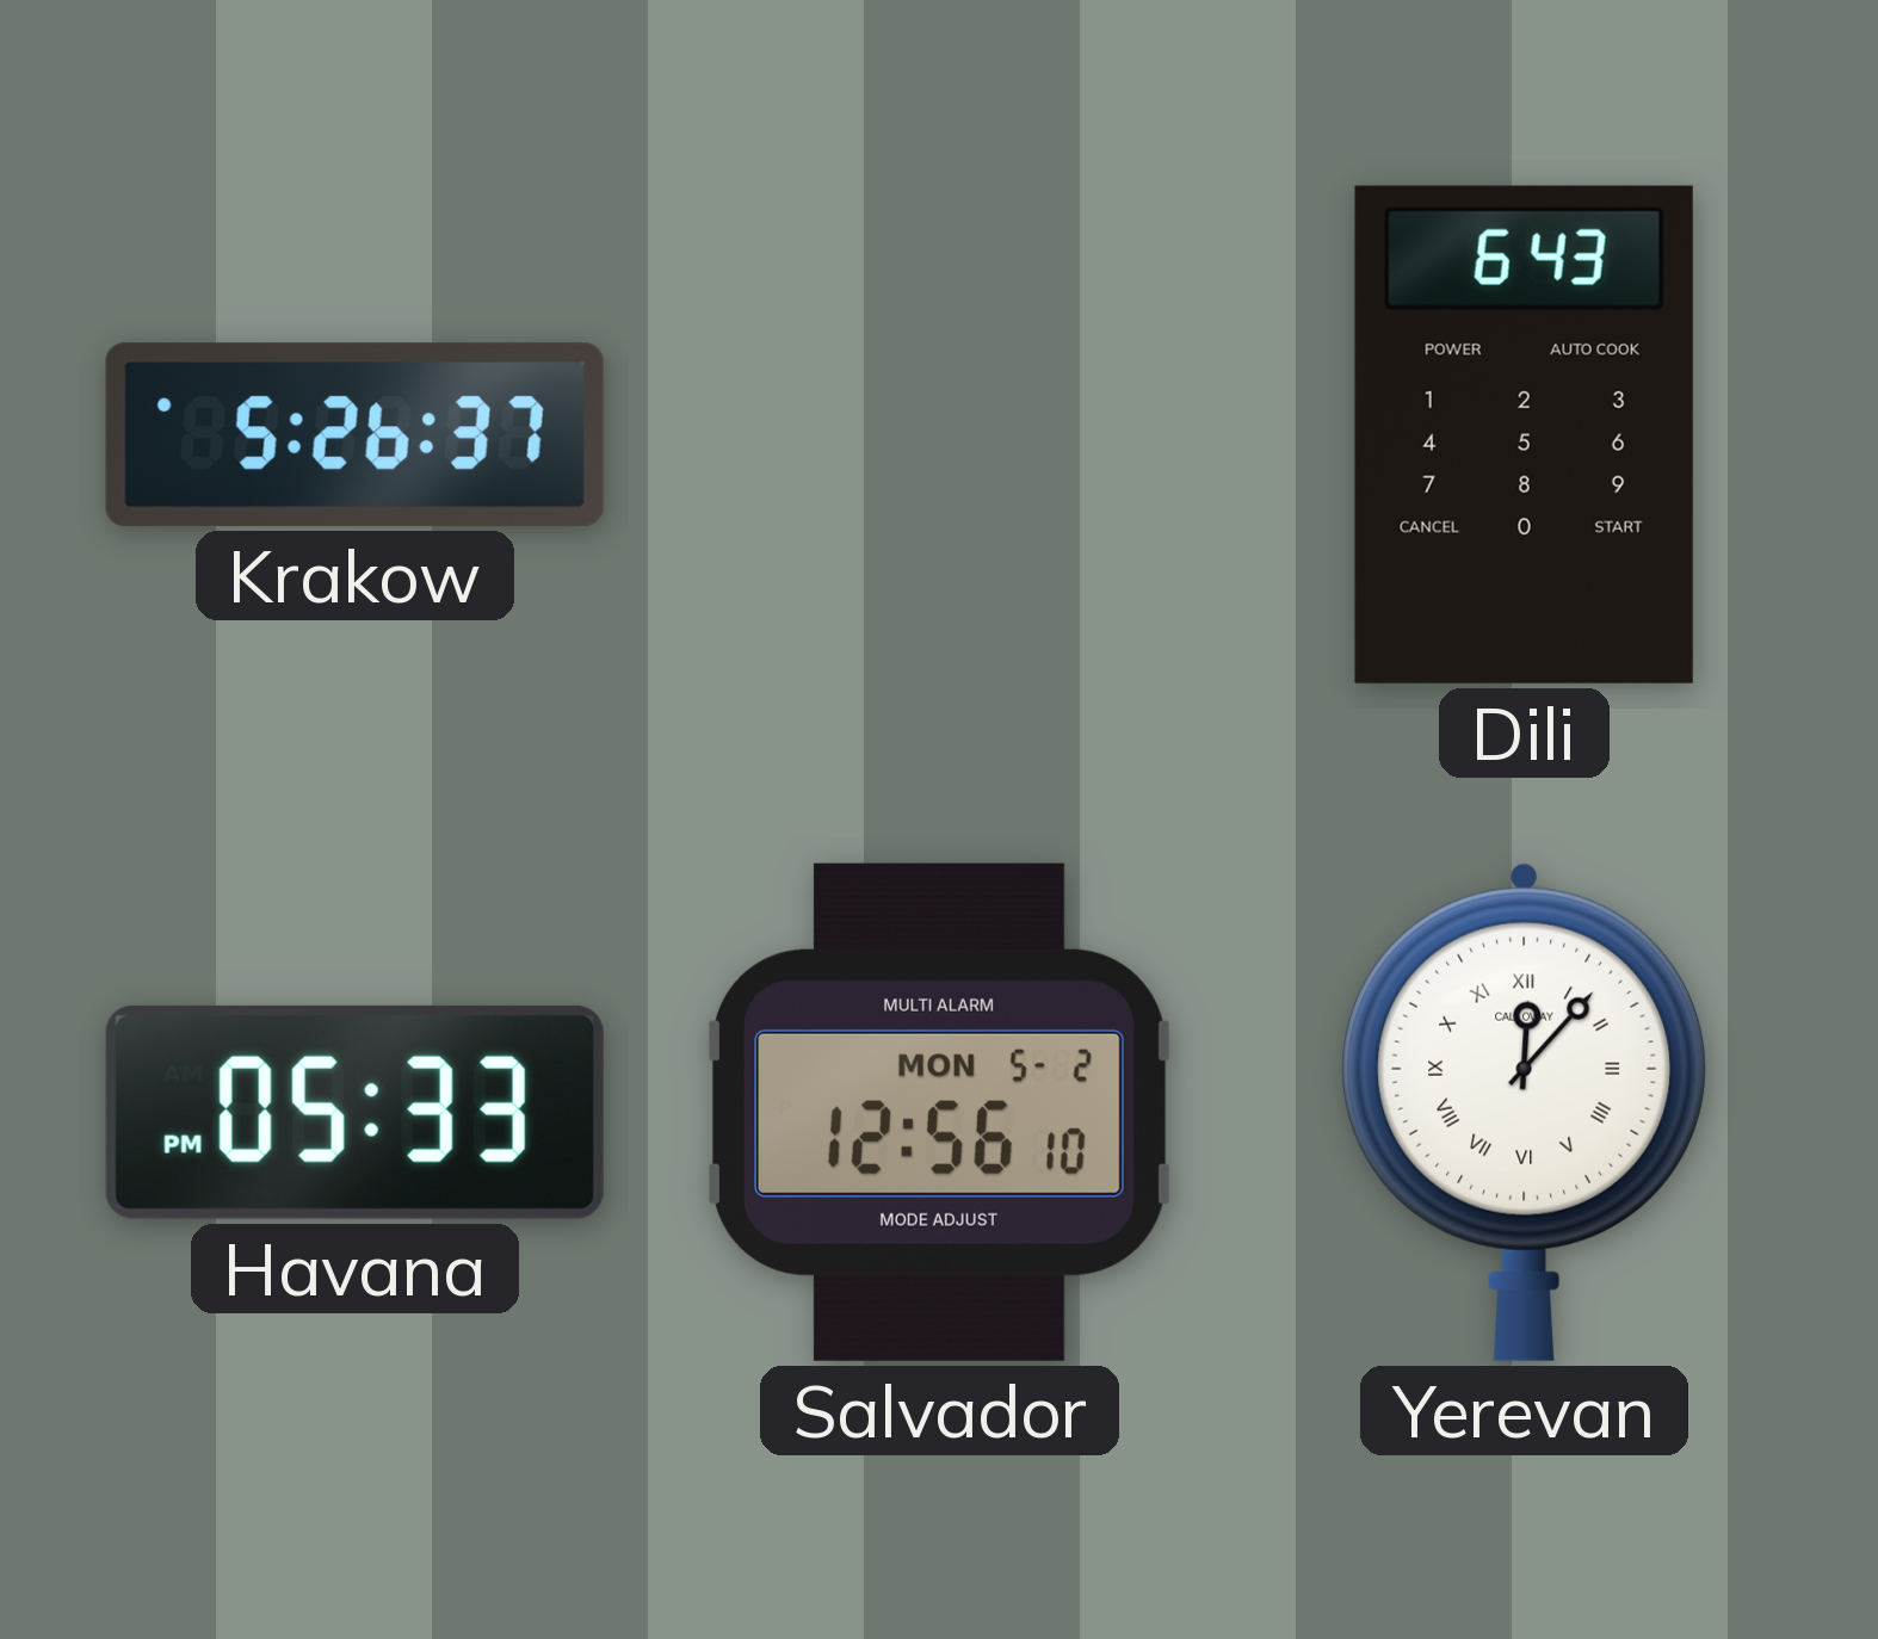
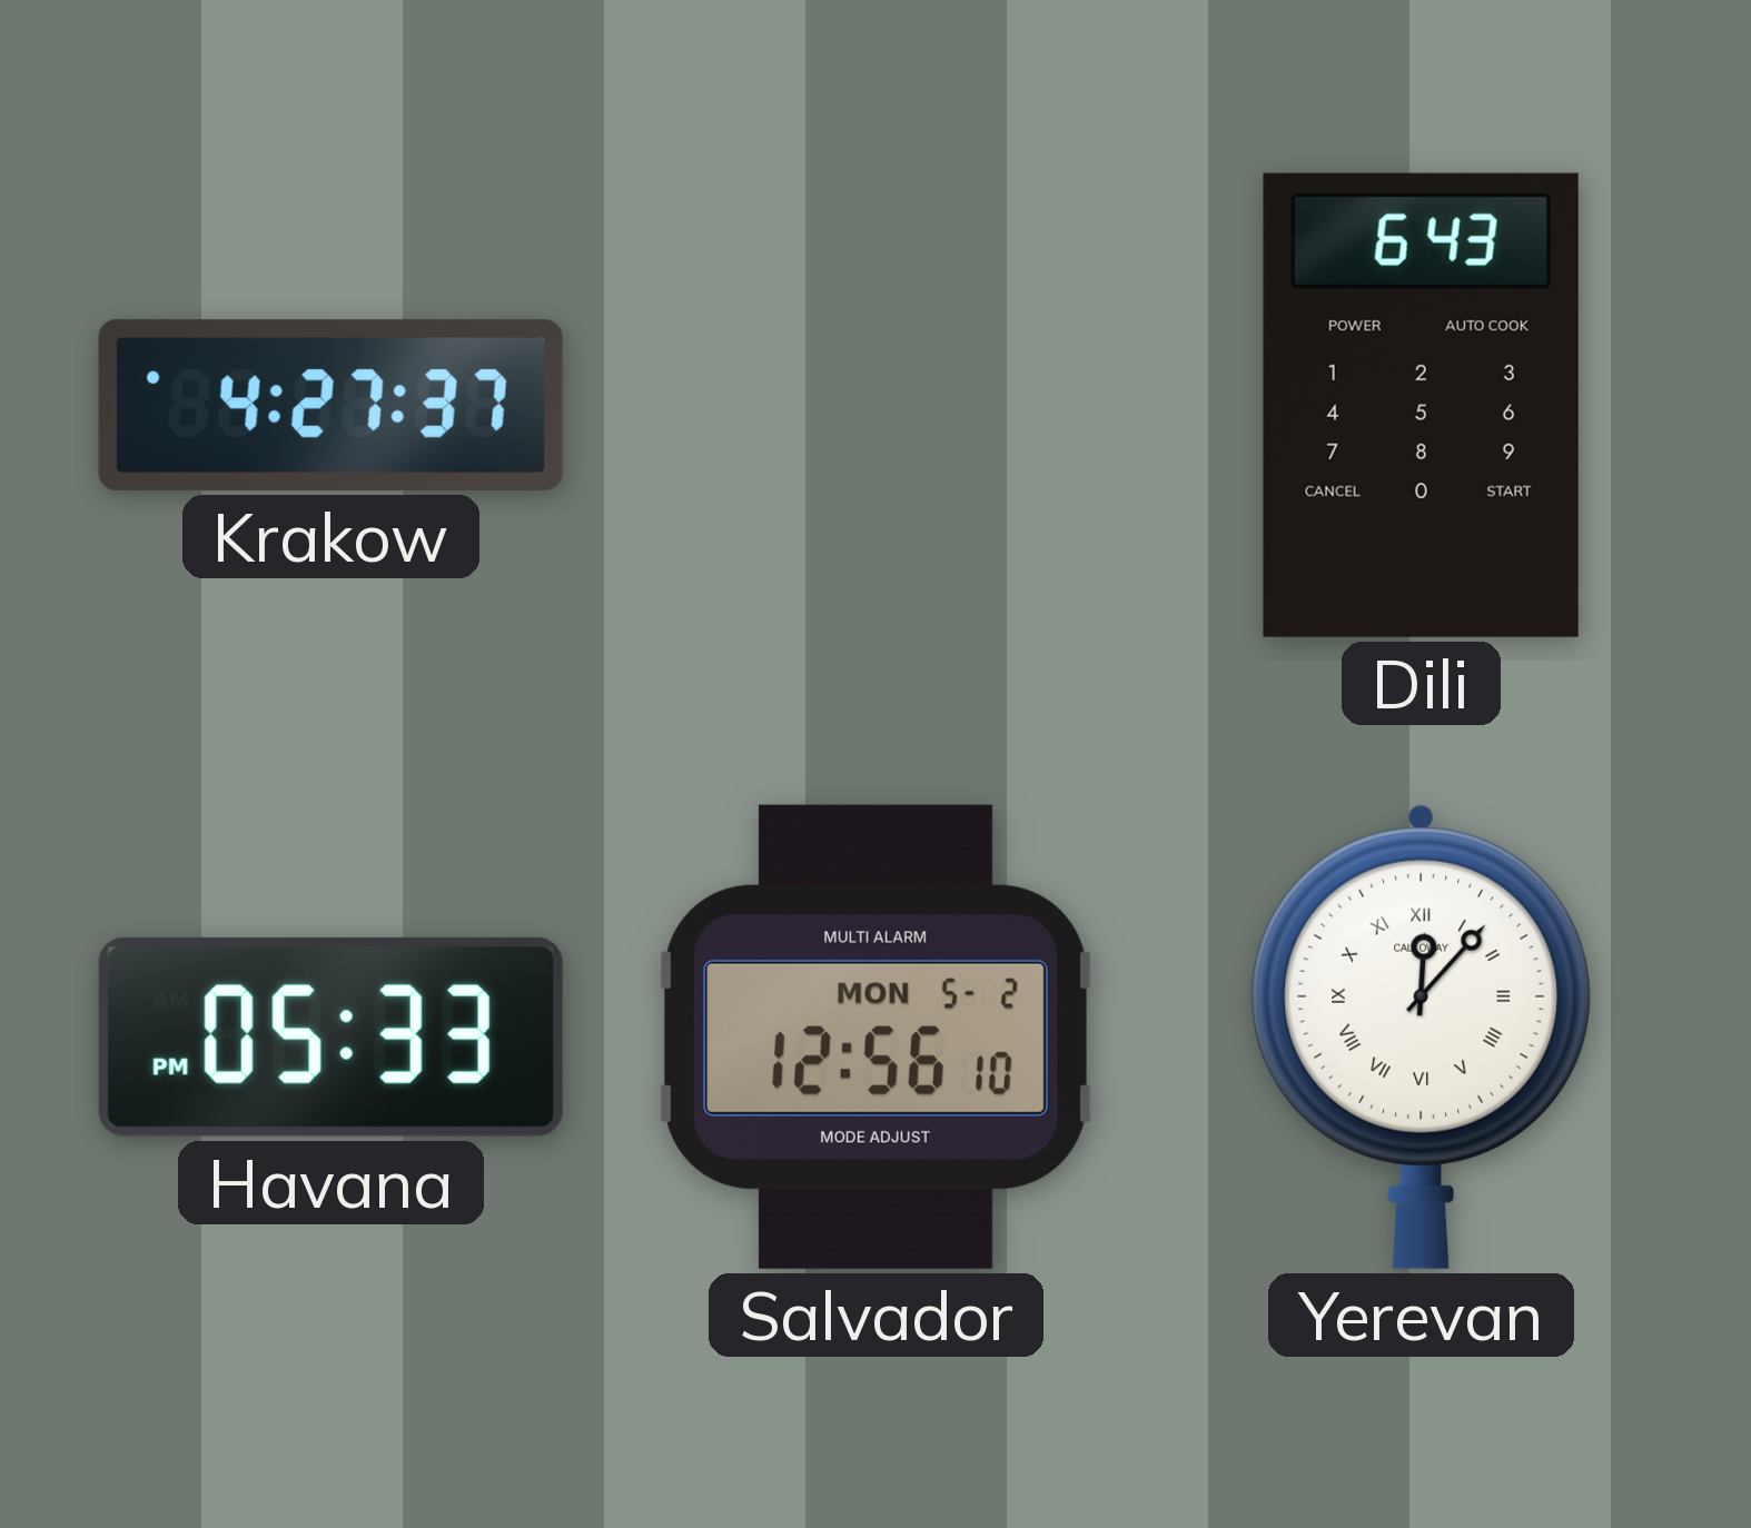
Krakow: 5:26 -> 4:27 (330, 405)
